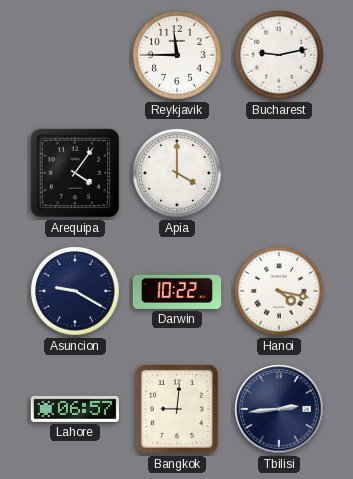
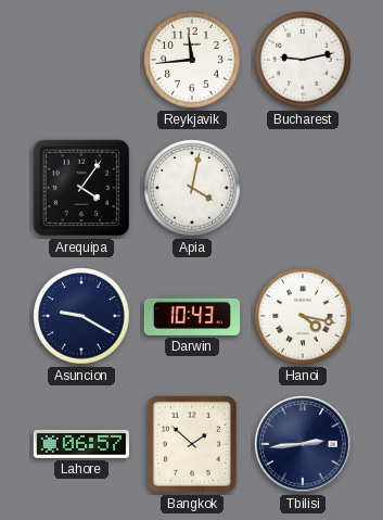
Reykjavik: 11:45 -> 11:44 (192, 60)
Apia: 4:00 -> 4:02 (192, 188)
Darwin: 10:22 -> 10:43 (192, 316)
Bangkok: 9:01 -> 1:52 (192, 444)
